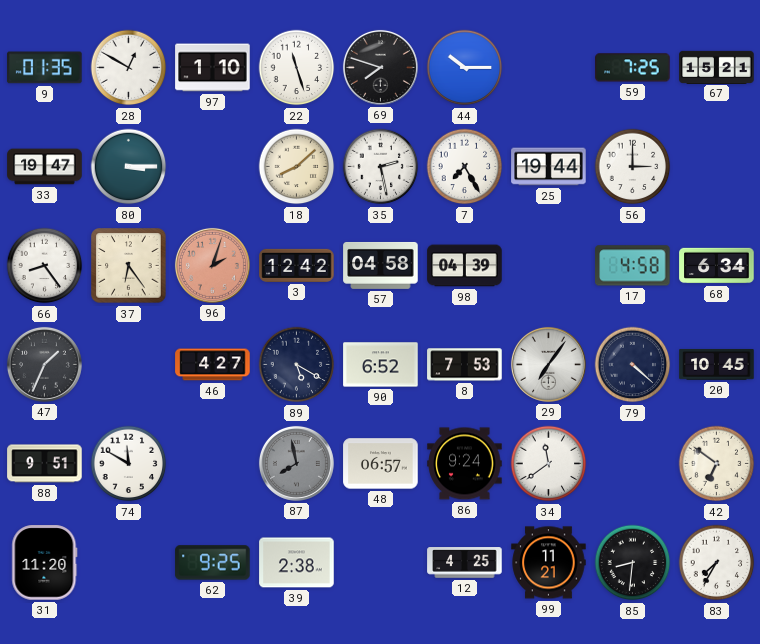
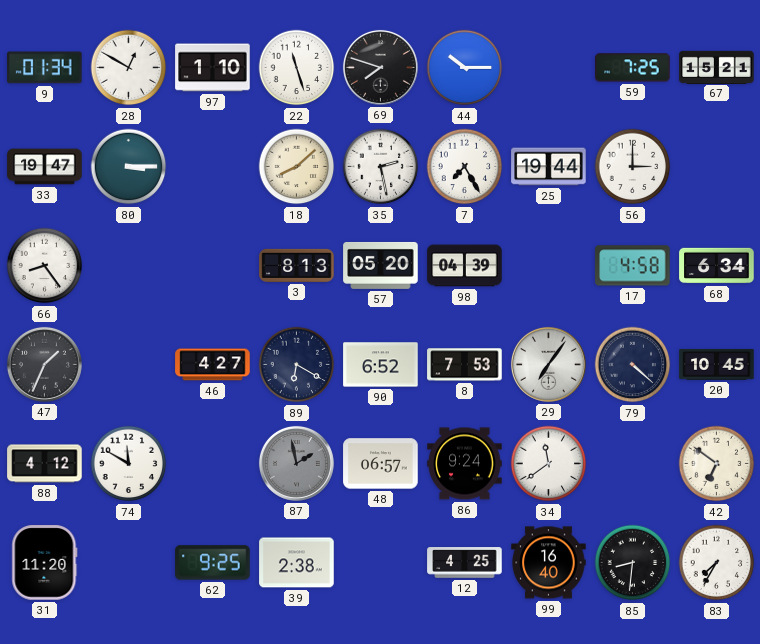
9: 01:35 -> 01:34 (45, 68)
37: 6:24 -> none (129, 266)
96: 2:03 -> none (212, 265)
3: 12:42 -> 8:13 (297, 265)
57: 04:58 -> 05:20 (381, 265)
89: 5:20 -> 6:20 (297, 365)
88: 9:51 -> 4:12 (45, 464)
87: 7:58 -> 1:58 (296, 463)
99: 11:21 -> 16:40 (549, 563)
